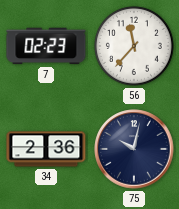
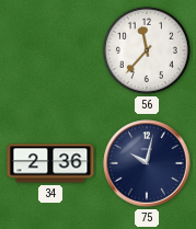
7: 02:23 -> none (46, 46)
